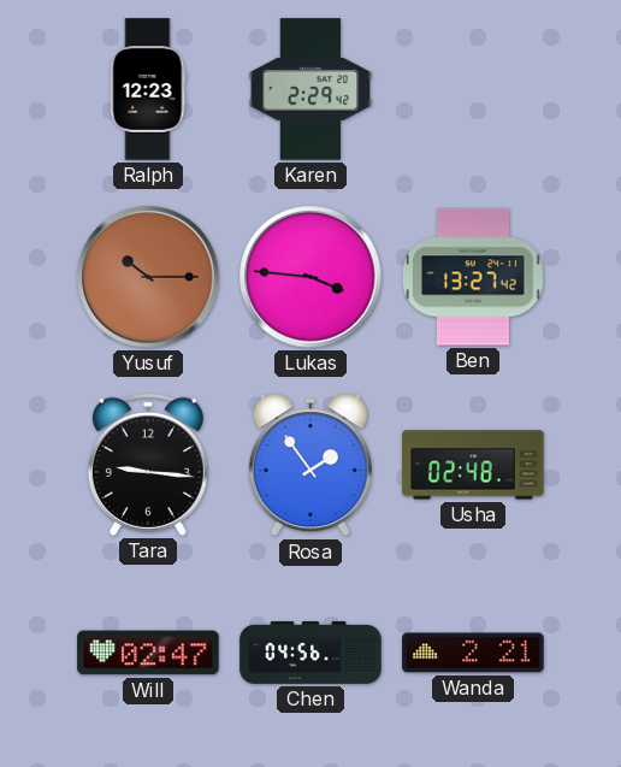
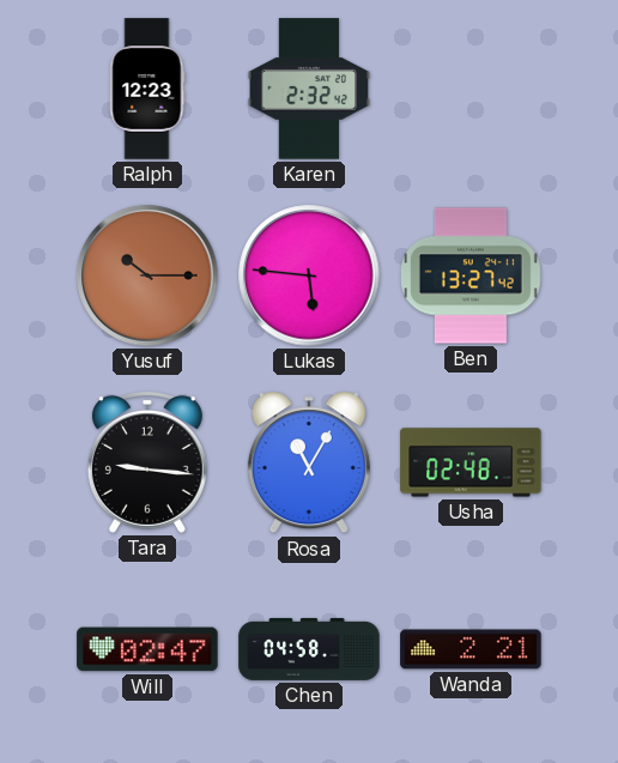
Karen: 2:29 -> 2:32 (309, 89)
Lukas: 3:46 -> 5:46 (309, 275)
Rosa: 1:54 -> 11:05 (309, 462)
Chen: 04:56 -> 04:58 (309, 649)
